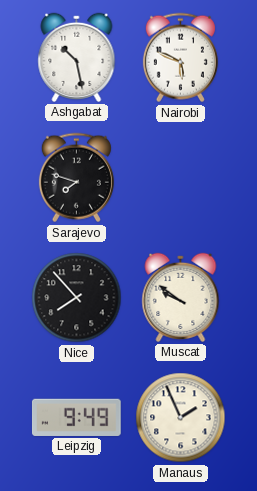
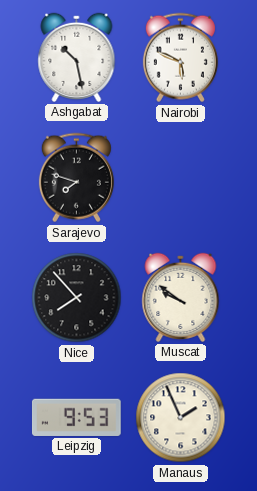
Leipzig: 9:49 -> 9:53 (76, 417)
